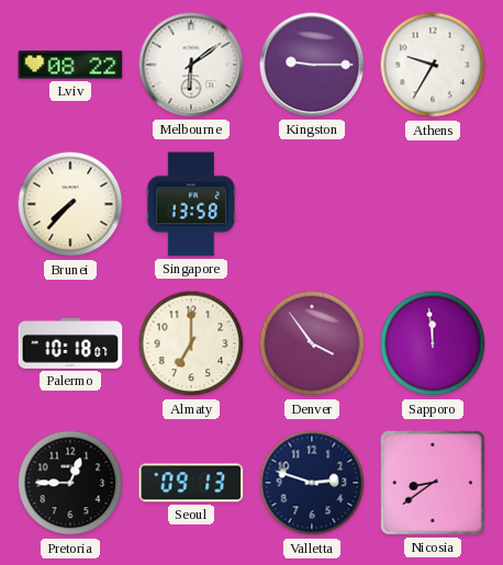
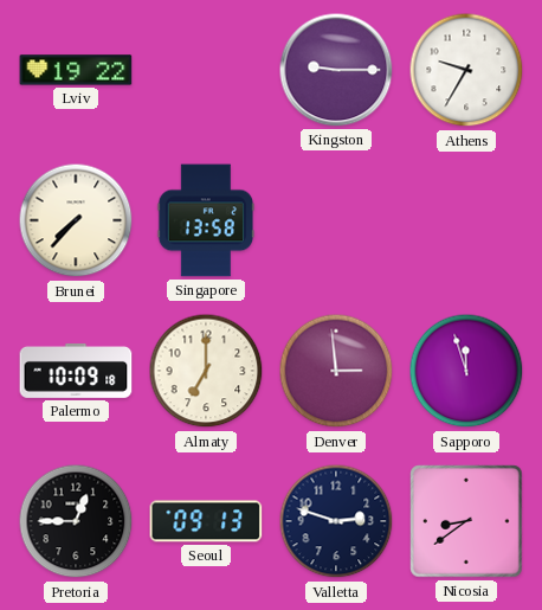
Lviv: 08:22 -> 19:22 (76, 70)
Melbourne: 6:09 -> none (191, 65)
Palermo: 10:18 -> 10:09 (76, 371)
Denver: 3:54 -> 2:59 (336, 371)
Sapporo: 11:59 -> 11:57 (466, 371)
